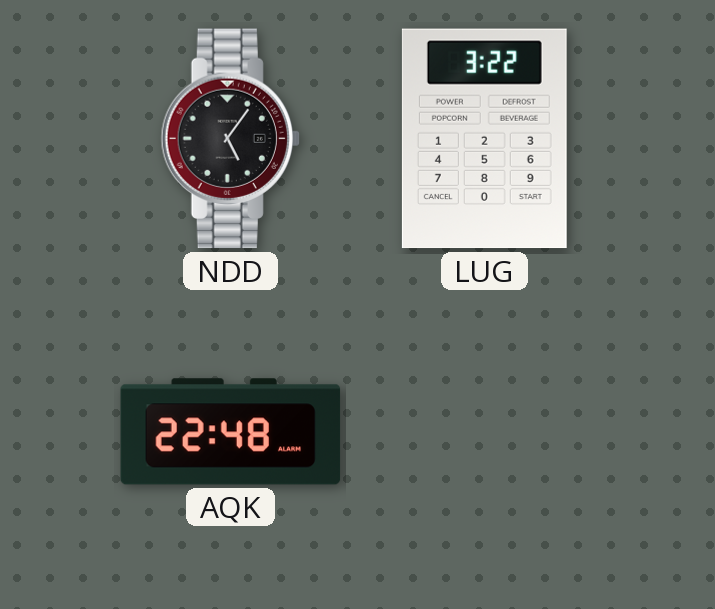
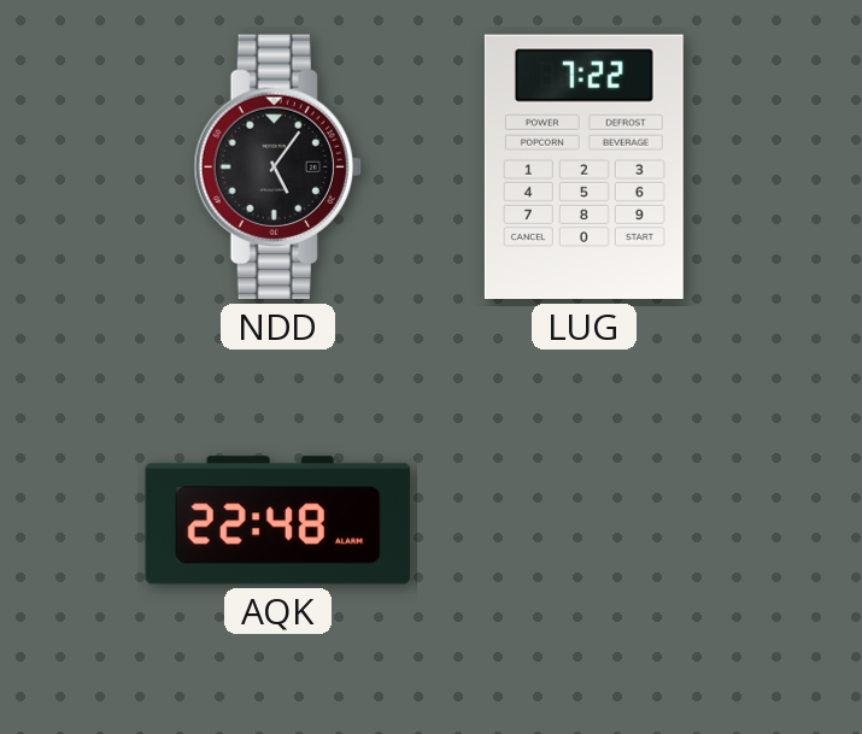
LUG: 3:22 -> 7:22 (584, 168)
